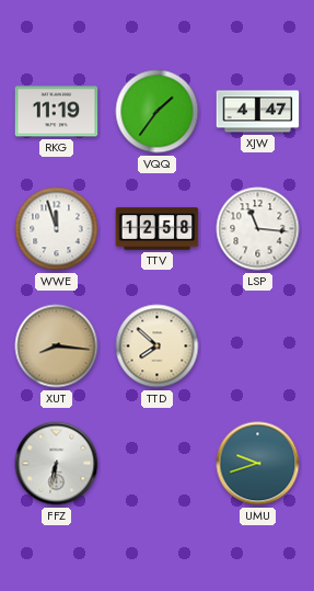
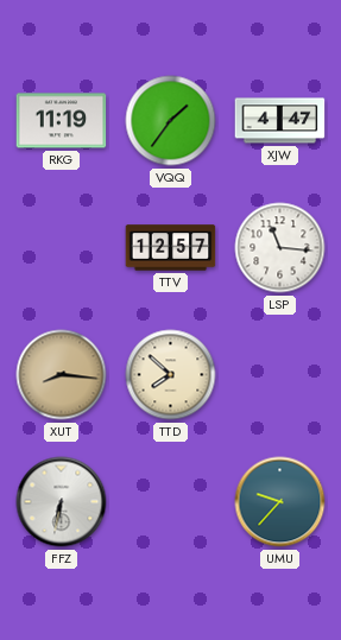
WWE: 11:57 -> none (57, 229)
TTV: 12:58 -> 12:57 (171, 248)
UMU: 9:42 -> 9:37 (280, 502)
